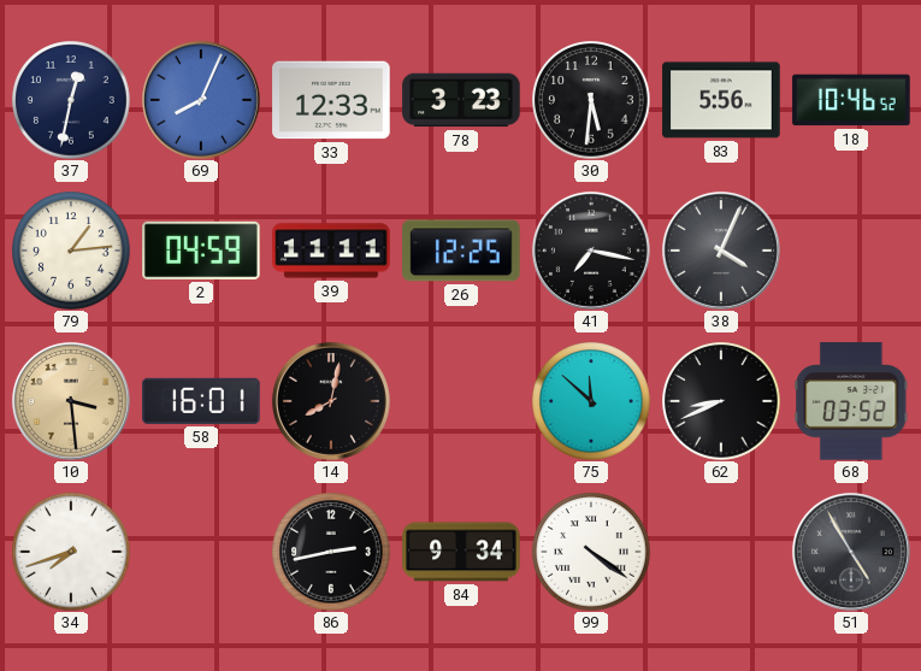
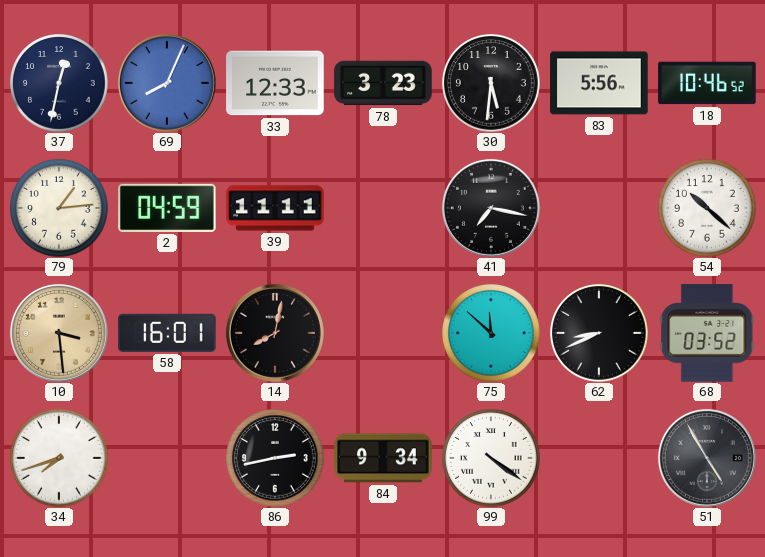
26: 12:25 -> none (461, 251)
38: 4:04 -> none (721, 251)
54: none -> 10:22 (707, 208)
